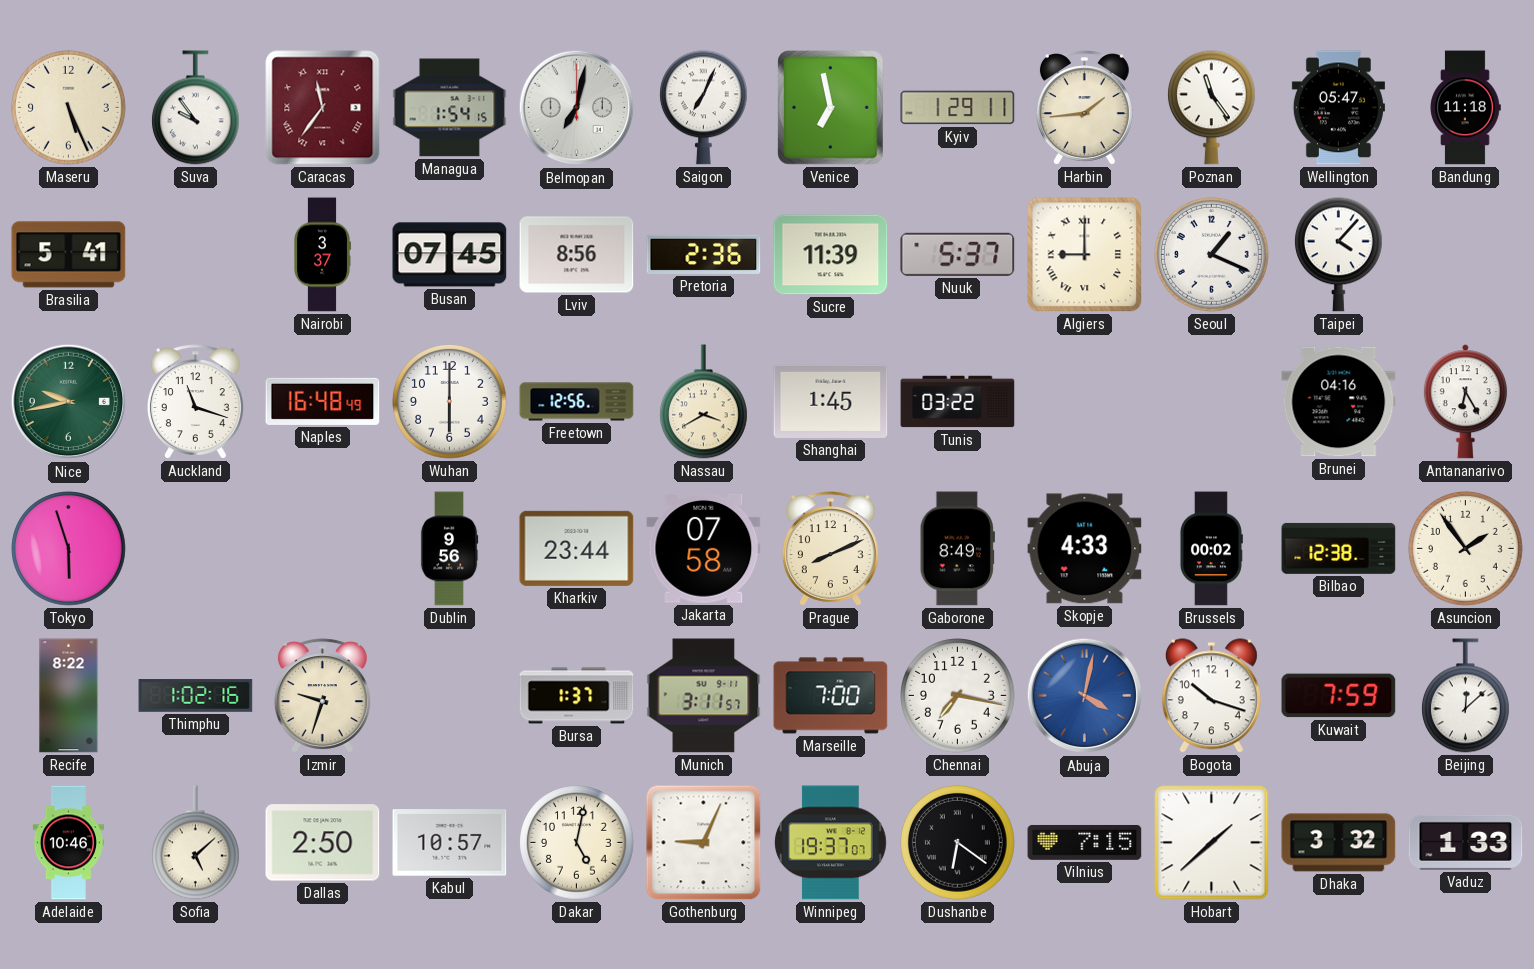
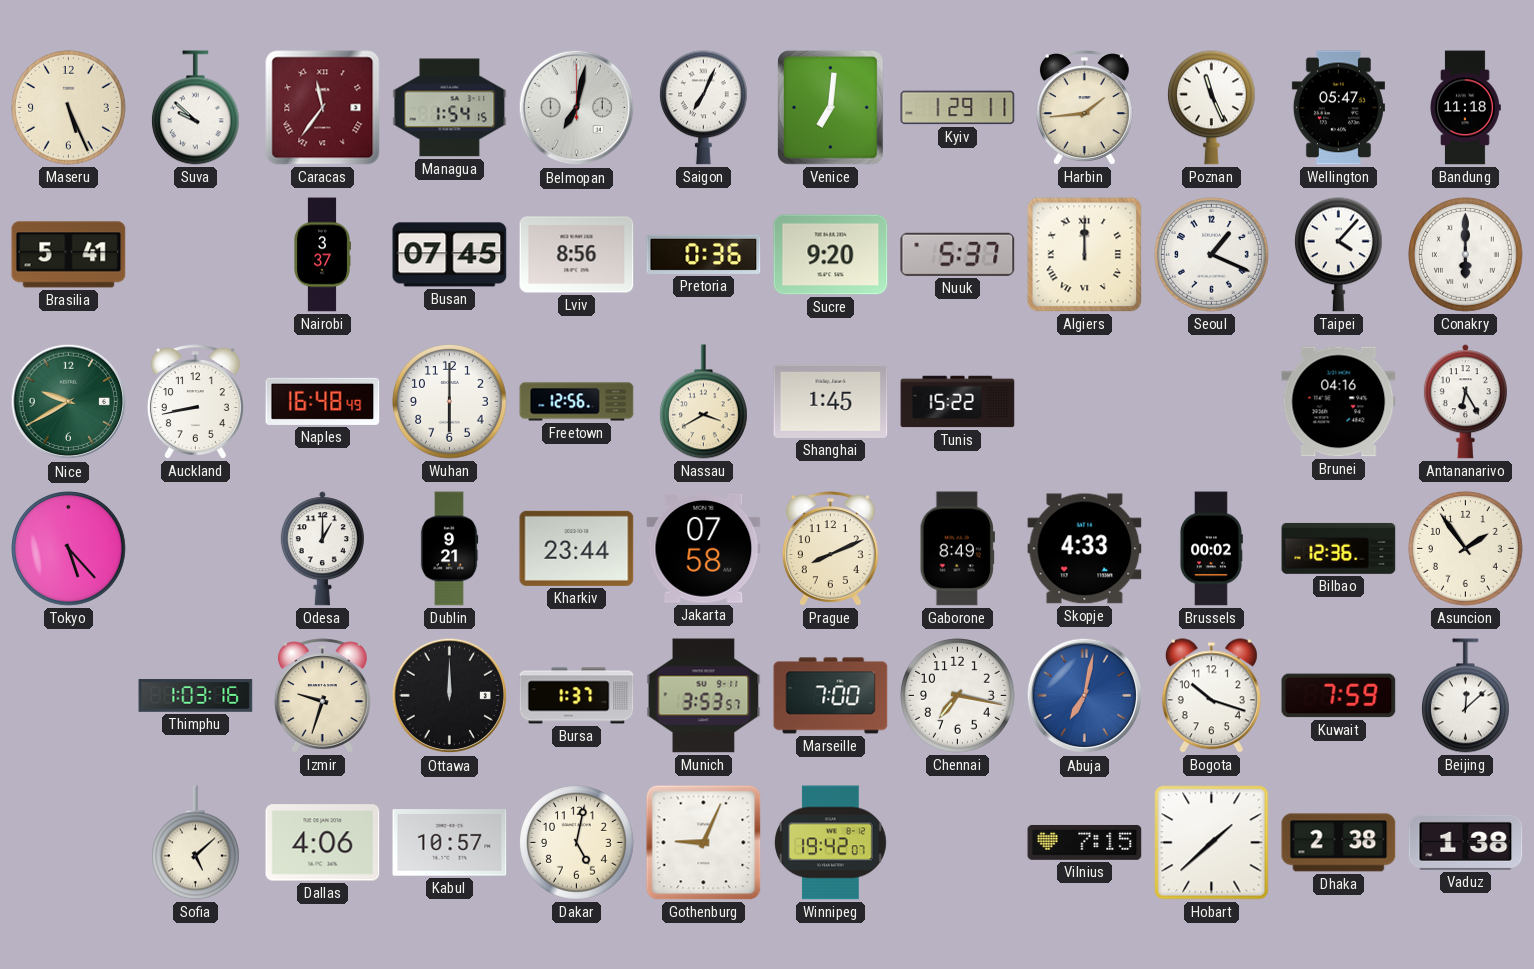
Suva: 9:54 -> 9:52 (195, 108)
Venice: 6:58 -> 7:01 (831, 108)
Poznan: 11:24 -> 11:26 (1211, 108)
Pretoria: 2:36 -> 0:36 (704, 254)
Sucre: 11:39 -> 9:20 (831, 255)
Algiers: 9:00 -> 12:00 (1085, 255)
Conakry: none -> 6:00 (1466, 255)
Nice: 9:43 -> 9:40 (69, 402)
Auckland: 11:18 -> 8:43 (195, 402)
Tunis: 03:22 -> 15:22 (958, 402)
Tokyo: 5:57 -> 5:23 (69, 549)
Odesa: none -> 1:00 (322, 549)
Dublin: 9:56 -> 9:21 (449, 549)
Bilbao: 12:38 -> 12:36 (1339, 548)
Recife: 8:22 -> none (69, 696)
Thimphu: 1:02 -> 1:03 (196, 696)
Ottawa: none -> 12:00 (450, 696)
Munich: 3:11 -> 3:53 (704, 696)
Abuja: 4:02 -> 7:02 (1085, 696)
Adelaide: 10:46 -> none (68, 843)
Dallas: 2:50 -> 4:06 (323, 843)
Winnipeg: 19:37 -> 19:42 (830, 843)
Dushanbe: 6:21 -> none (958, 843)
Dhaka: 3:32 -> 2:38 (1339, 843)
Vaduz: 1:33 -> 1:38 (1466, 842)
